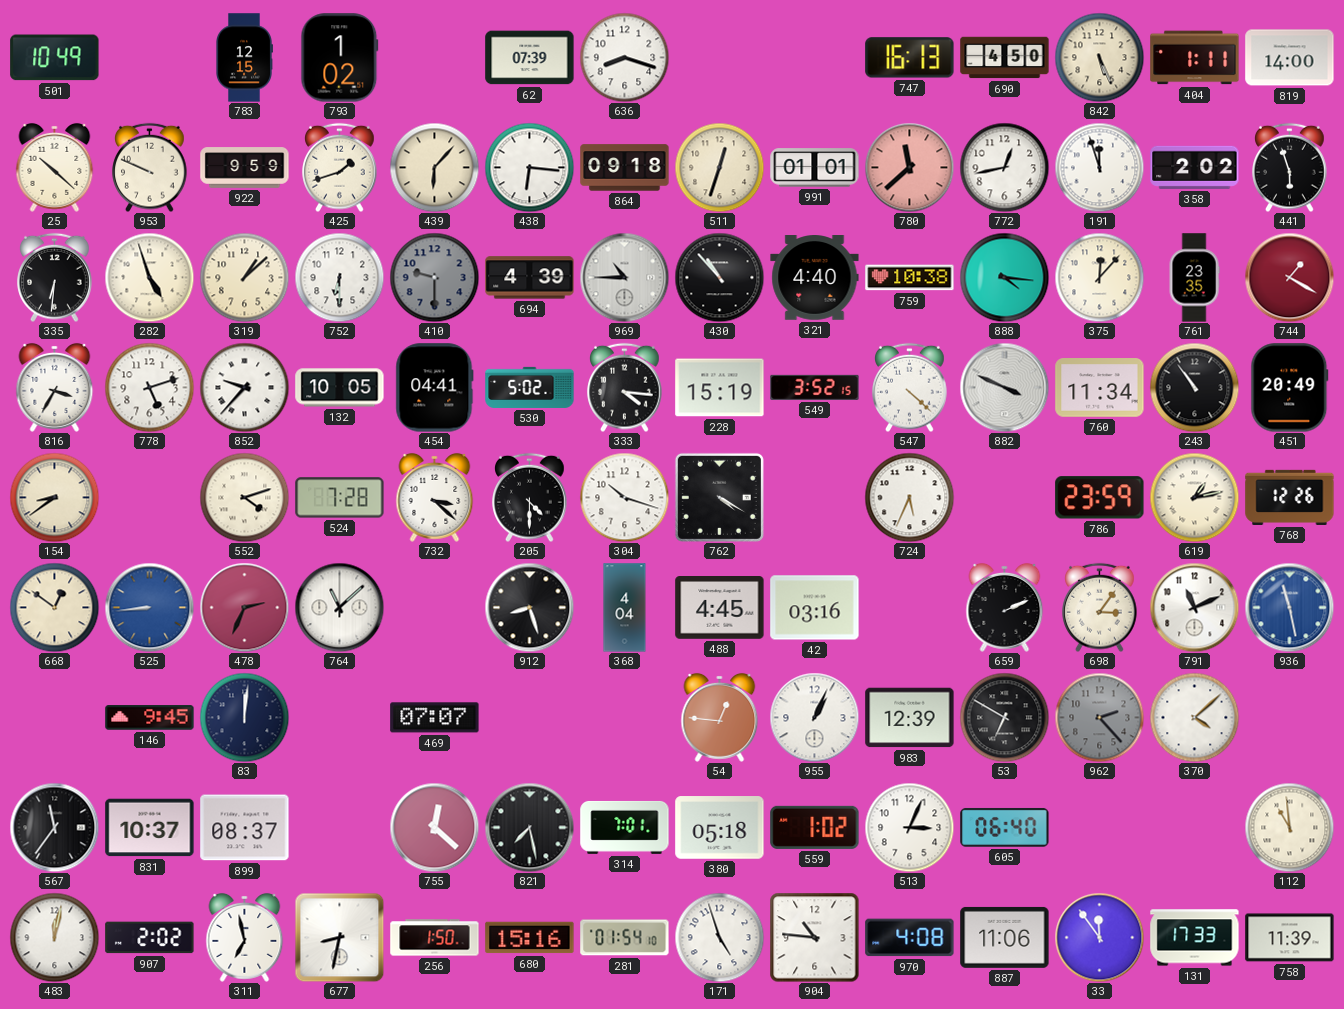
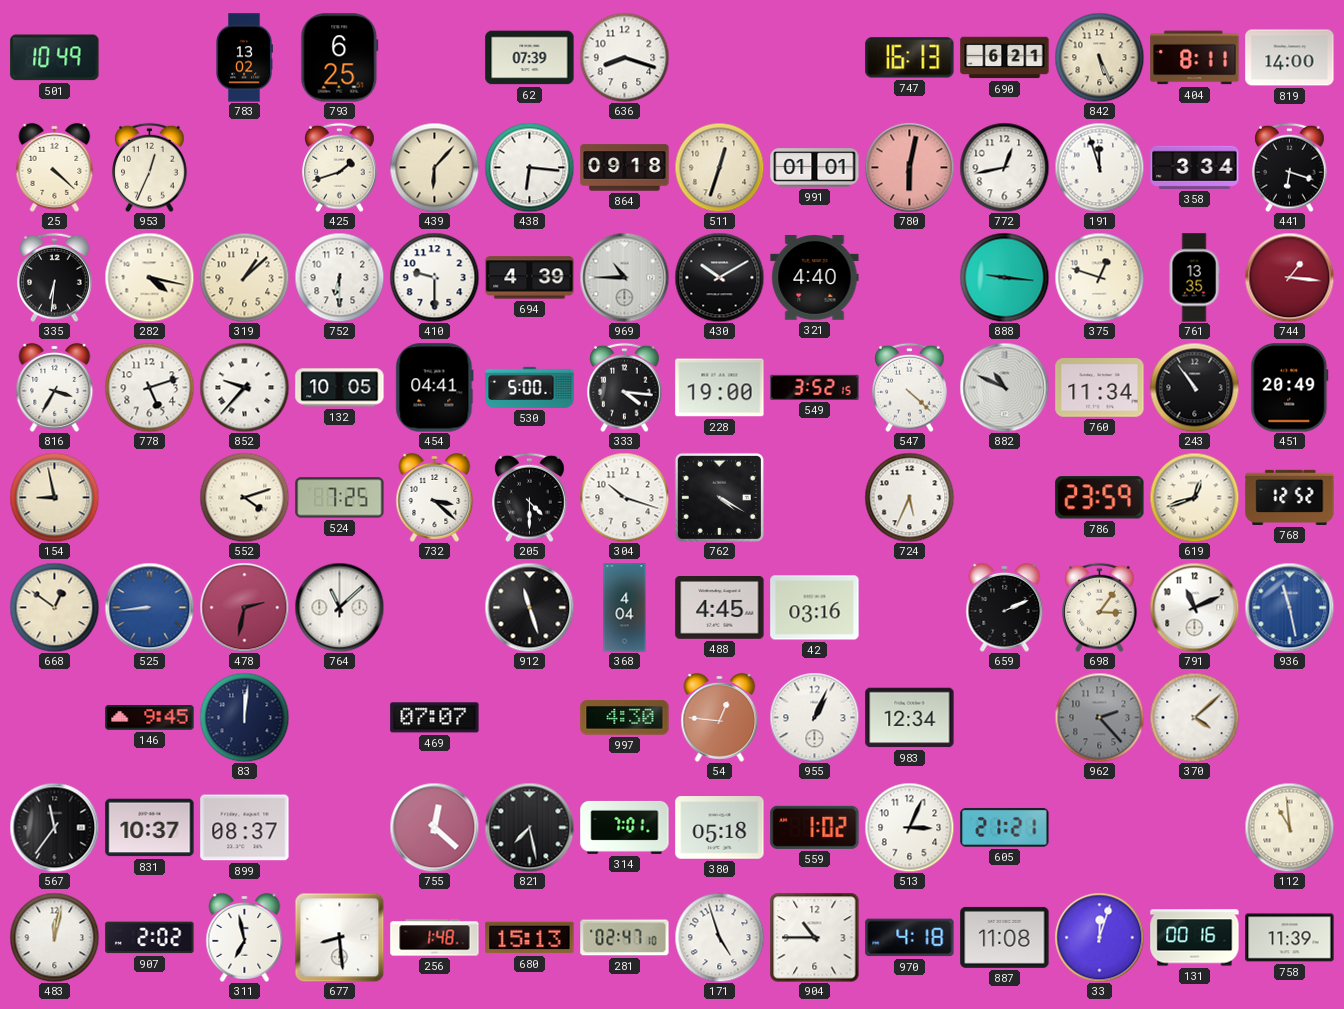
783: 12:15 -> 13:02 (245, 58)
793: 1:02 -> 6:25 (340, 58)
690: 4:50 -> 6:21 (1005, 58)
404: 1:11 -> 8:11 (1195, 58)
25: 10:22 -> 4:22 (55, 167)
953: 9:49 -> 12:34 (150, 167)
922: 9:59 -> none (245, 168)
780: 11:38 -> 6:02 (909, 167)
358: 2:02 -> 3:34 (1195, 167)
441: 5:57 -> 6:18 (1290, 167)
282: 4:57 -> 4:17 (149, 277)
410 dial: grey -> white (434, 277)
430: 10:53 -> 10:10 (719, 277)
759: 10:38 -> none (910, 278)
888: 4:16 -> 9:16 (1004, 277)
375: 12:07 -> 12:48 (1099, 277)
761: 23:35 -> 13:35 (1194, 278)
744: 1:20 -> 1:16 (1289, 277)
530: 5:02 -> 5:00 (530, 387)
228: 15:19 -> 19:00 (720, 388)
882: 3:49 -> 10:49 (1004, 387)
154: 8:39 -> 8:58 (54, 497)
524: 7:28 -> 7:25 (340, 498)
619: 1:13 -> 12:42 (1194, 497)
768: 12:26 -> 12:52 (1290, 497)
478: 2:34 -> 2:32 (244, 607)
912: 8:27 -> 11:27 (529, 607)
997: none -> 4:30 (625, 718)
983: 12:39 -> 12:34 (910, 718)
53: 6:50 -> none (1004, 717)
605: 06:40 -> 21:21 (1005, 827)
677: 8:32 -> 8:29 (339, 937)
256: 1:50 -> 1:48 (435, 938)
680: 15:16 -> 15:13 (530, 938)
281: 01:54 -> 02:47 (625, 938)
904: 10:46 -> 10:45 (814, 937)
970: 4:08 -> 4:18 (910, 938)
887: 11:06 -> 11:08 (1005, 937)
33: 11:54 -> 12:03 (1099, 937)
131: 17:33 -> 00:16 (1195, 938)
